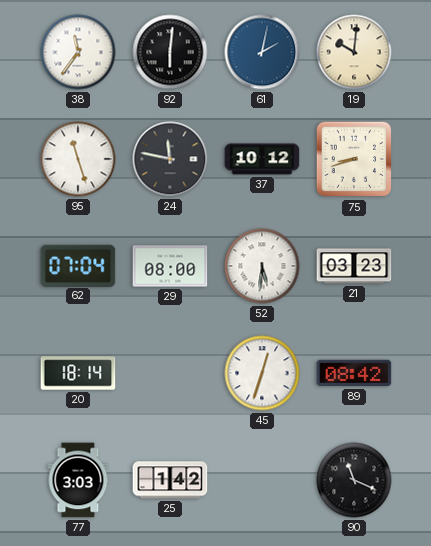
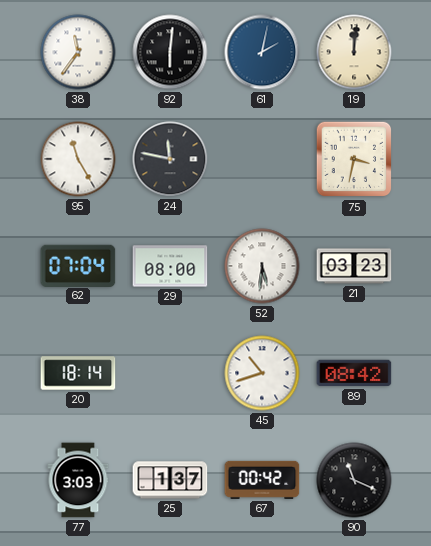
19: 10:01 -> 12:01 (354, 52)
95: 11:27 -> 11:25 (78, 159)
37: 10:12 -> none (262, 159)
75: 8:42 -> 3:32 (354, 159)
45: 12:33 -> 10:42 (262, 373)
25: 1:42 -> 1:37 (170, 480)
67: none -> 00:42 (262, 480)
